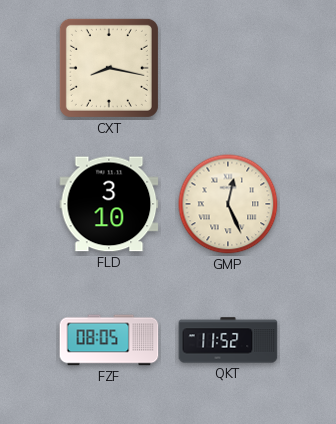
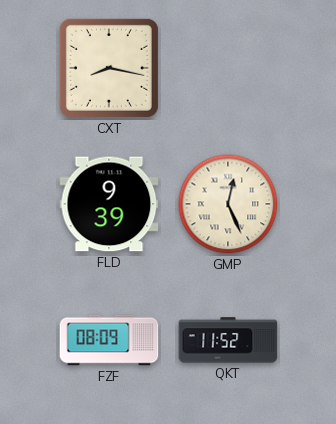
FLD: 3:10 -> 9:39 (109, 204)
FZF: 08:05 -> 08:09 (109, 340)
